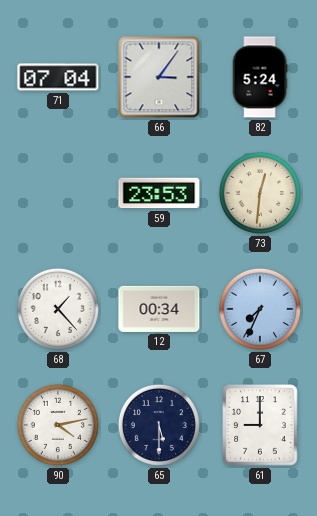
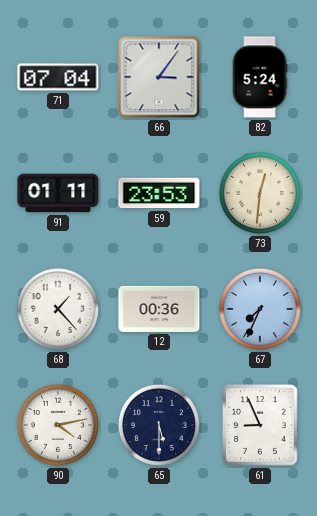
91: none -> 01:11 (58, 193)
12: 00:34 -> 00:36 (159, 309)
61: 9:00 -> 8:56 (260, 425)
